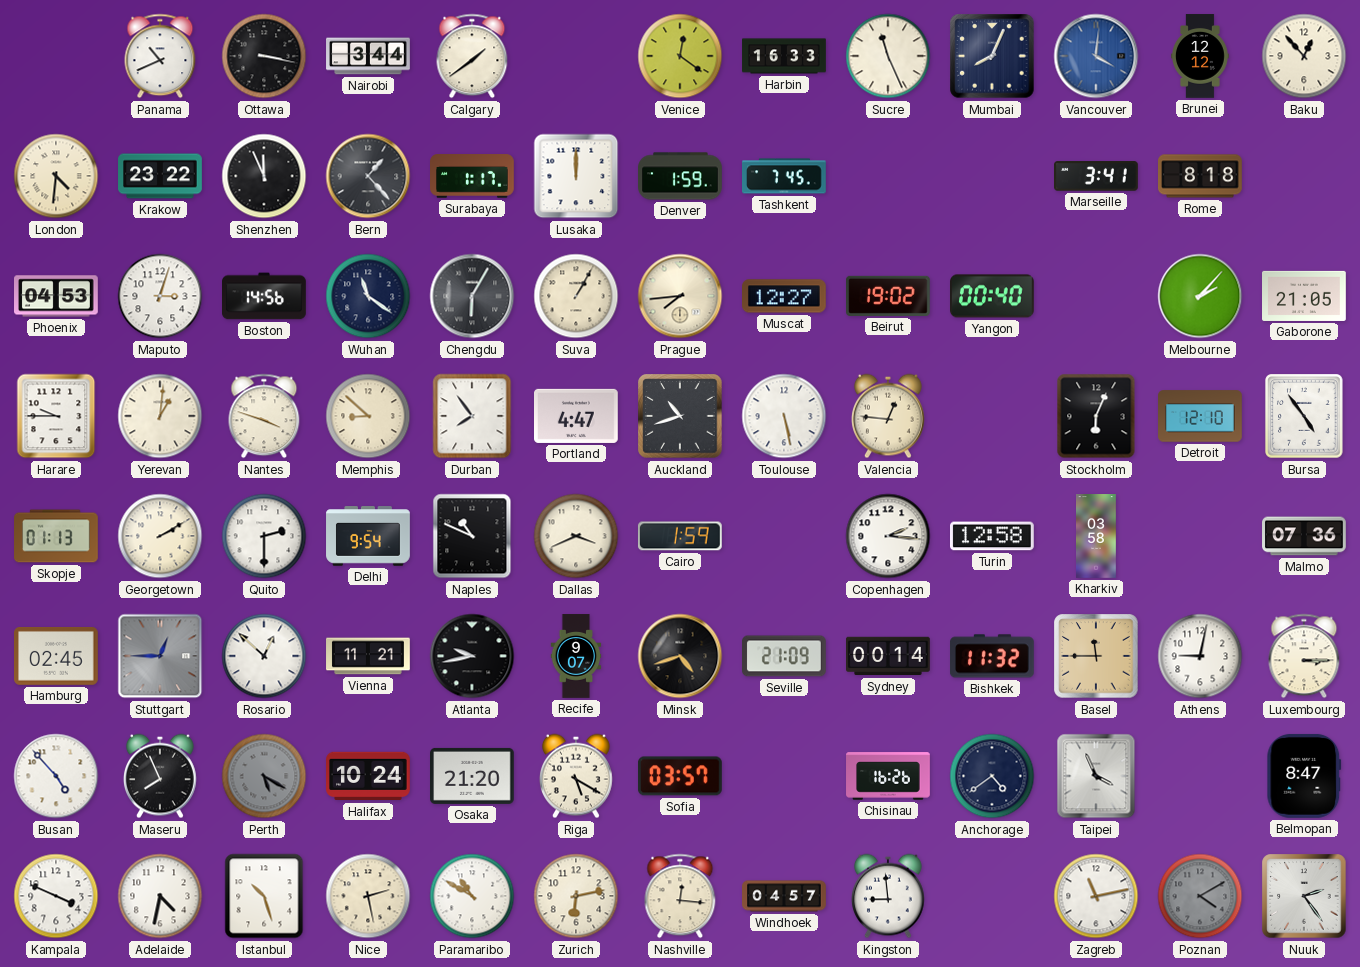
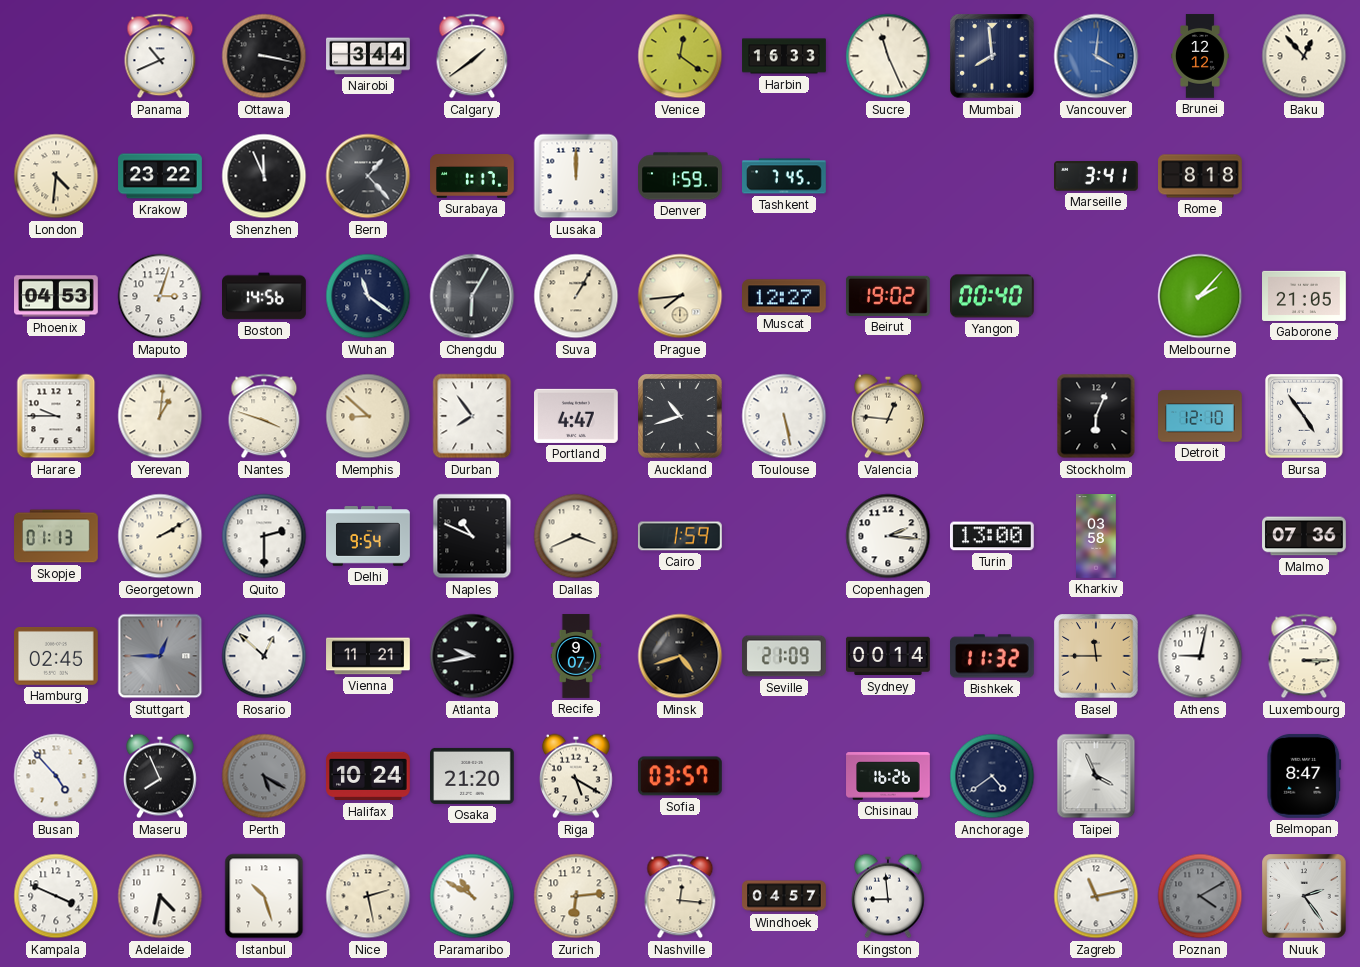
Mumbai: 8:04 -> 7:59 (992, 56)
Turin: 12:58 -> 13:00 (993, 536)
Zurich: 6:13 -> 6:14 (576, 896)
